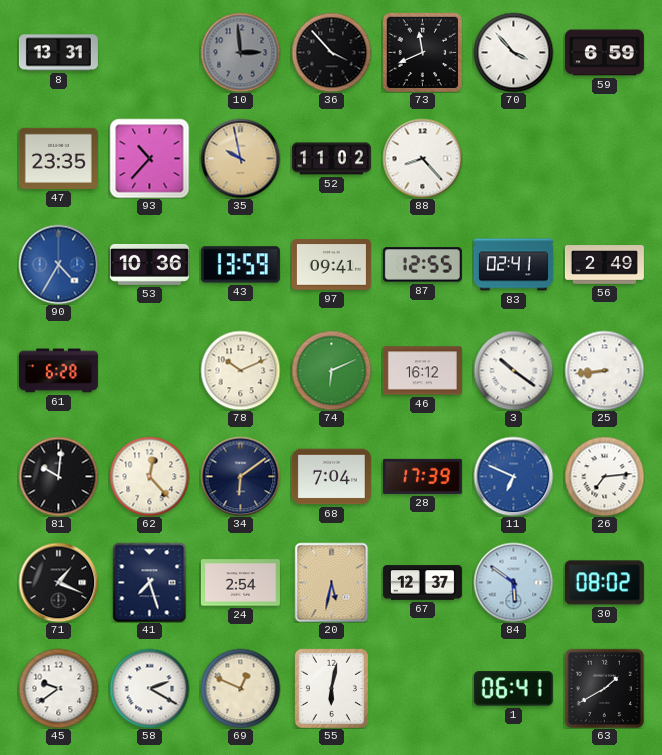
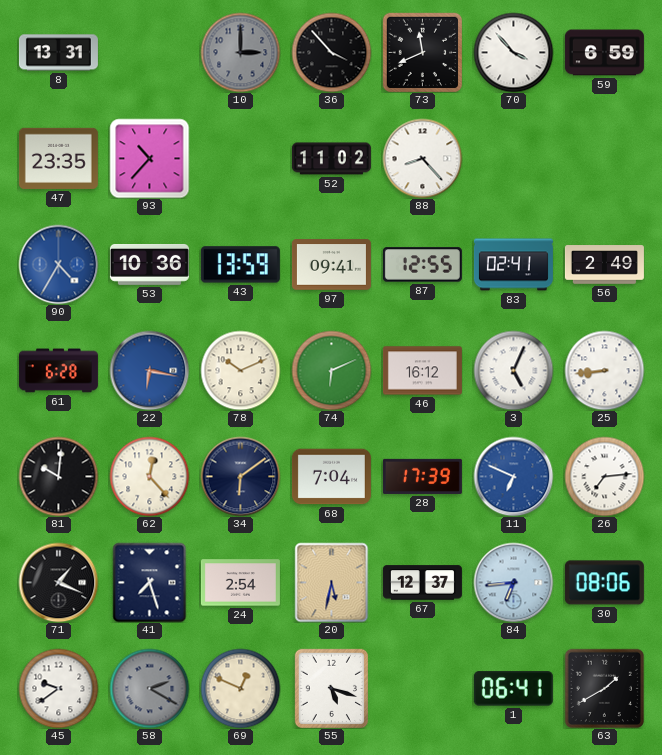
10: 2:59 -> 3:00 (240, 52)
35: 9:58 -> none (240, 158)
22: none -> 6:17 (149, 370)
3: 10:21 -> 5:04 (513, 370)
84: 5:51 -> 6:44 (513, 582)
30: 08:02 -> 08:06 (604, 583)
58 dial: white -> grey (149, 688)
55: 6:02 -> 5:18 (331, 688)
